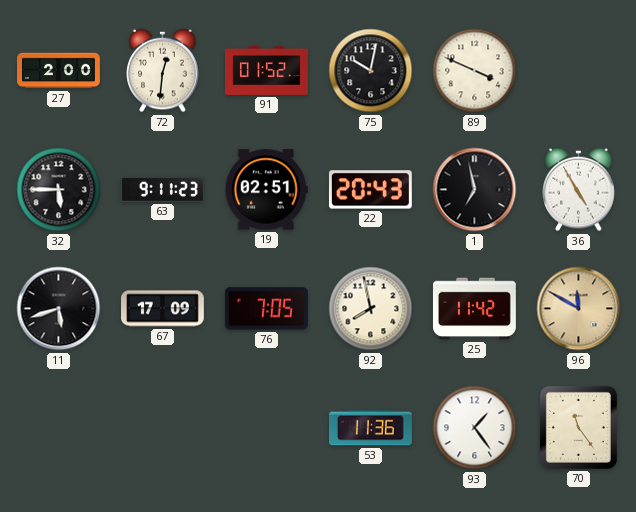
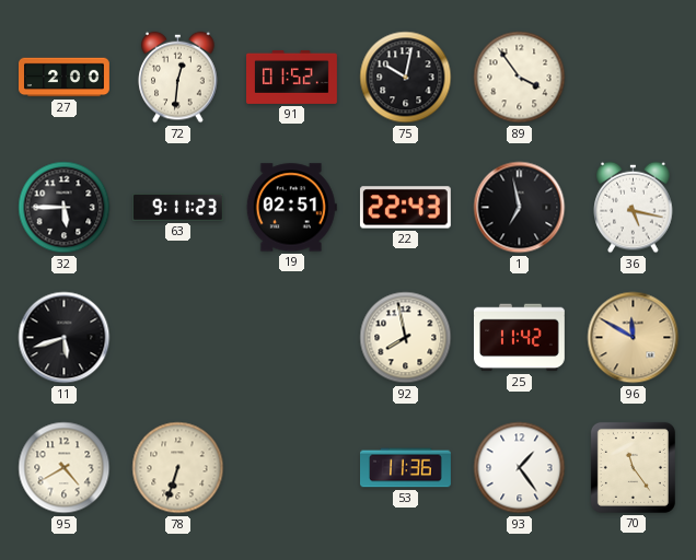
89: 3:49 -> 3:54 (520, 78)
22: 20:43 -> 22:43 (405, 208)
36: 4:55 -> 5:17 (634, 208)
67: 17:09 -> none (163, 309)
76: 7:05 -> none (266, 309)
95: none -> 4:40 (65, 468)
78: none -> 6:33 (178, 468)
